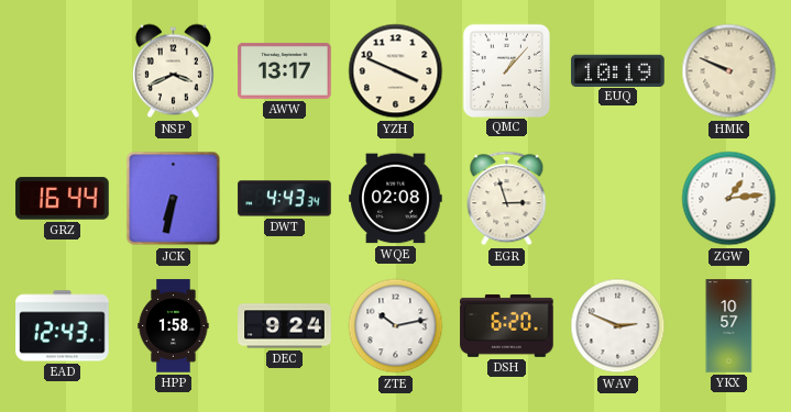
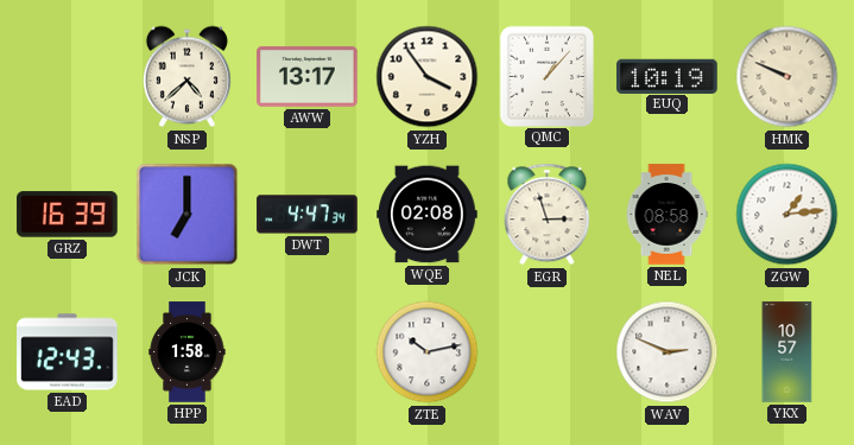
NSP: 3:41 -> 4:38 (186, 77)
YZH: 3:49 -> 3:54 (428, 77)
GRZ: 16:44 -> 16:39 (68, 215)
JCK: 6:32 -> 7:00 (188, 215)
DWT: 4:43 -> 4:47 (308, 215)
NEL: none -> 08:58 (666, 215)
DEC: 9:24 -> none (285, 326)
DSH: 6:20 -> none (507, 325)
